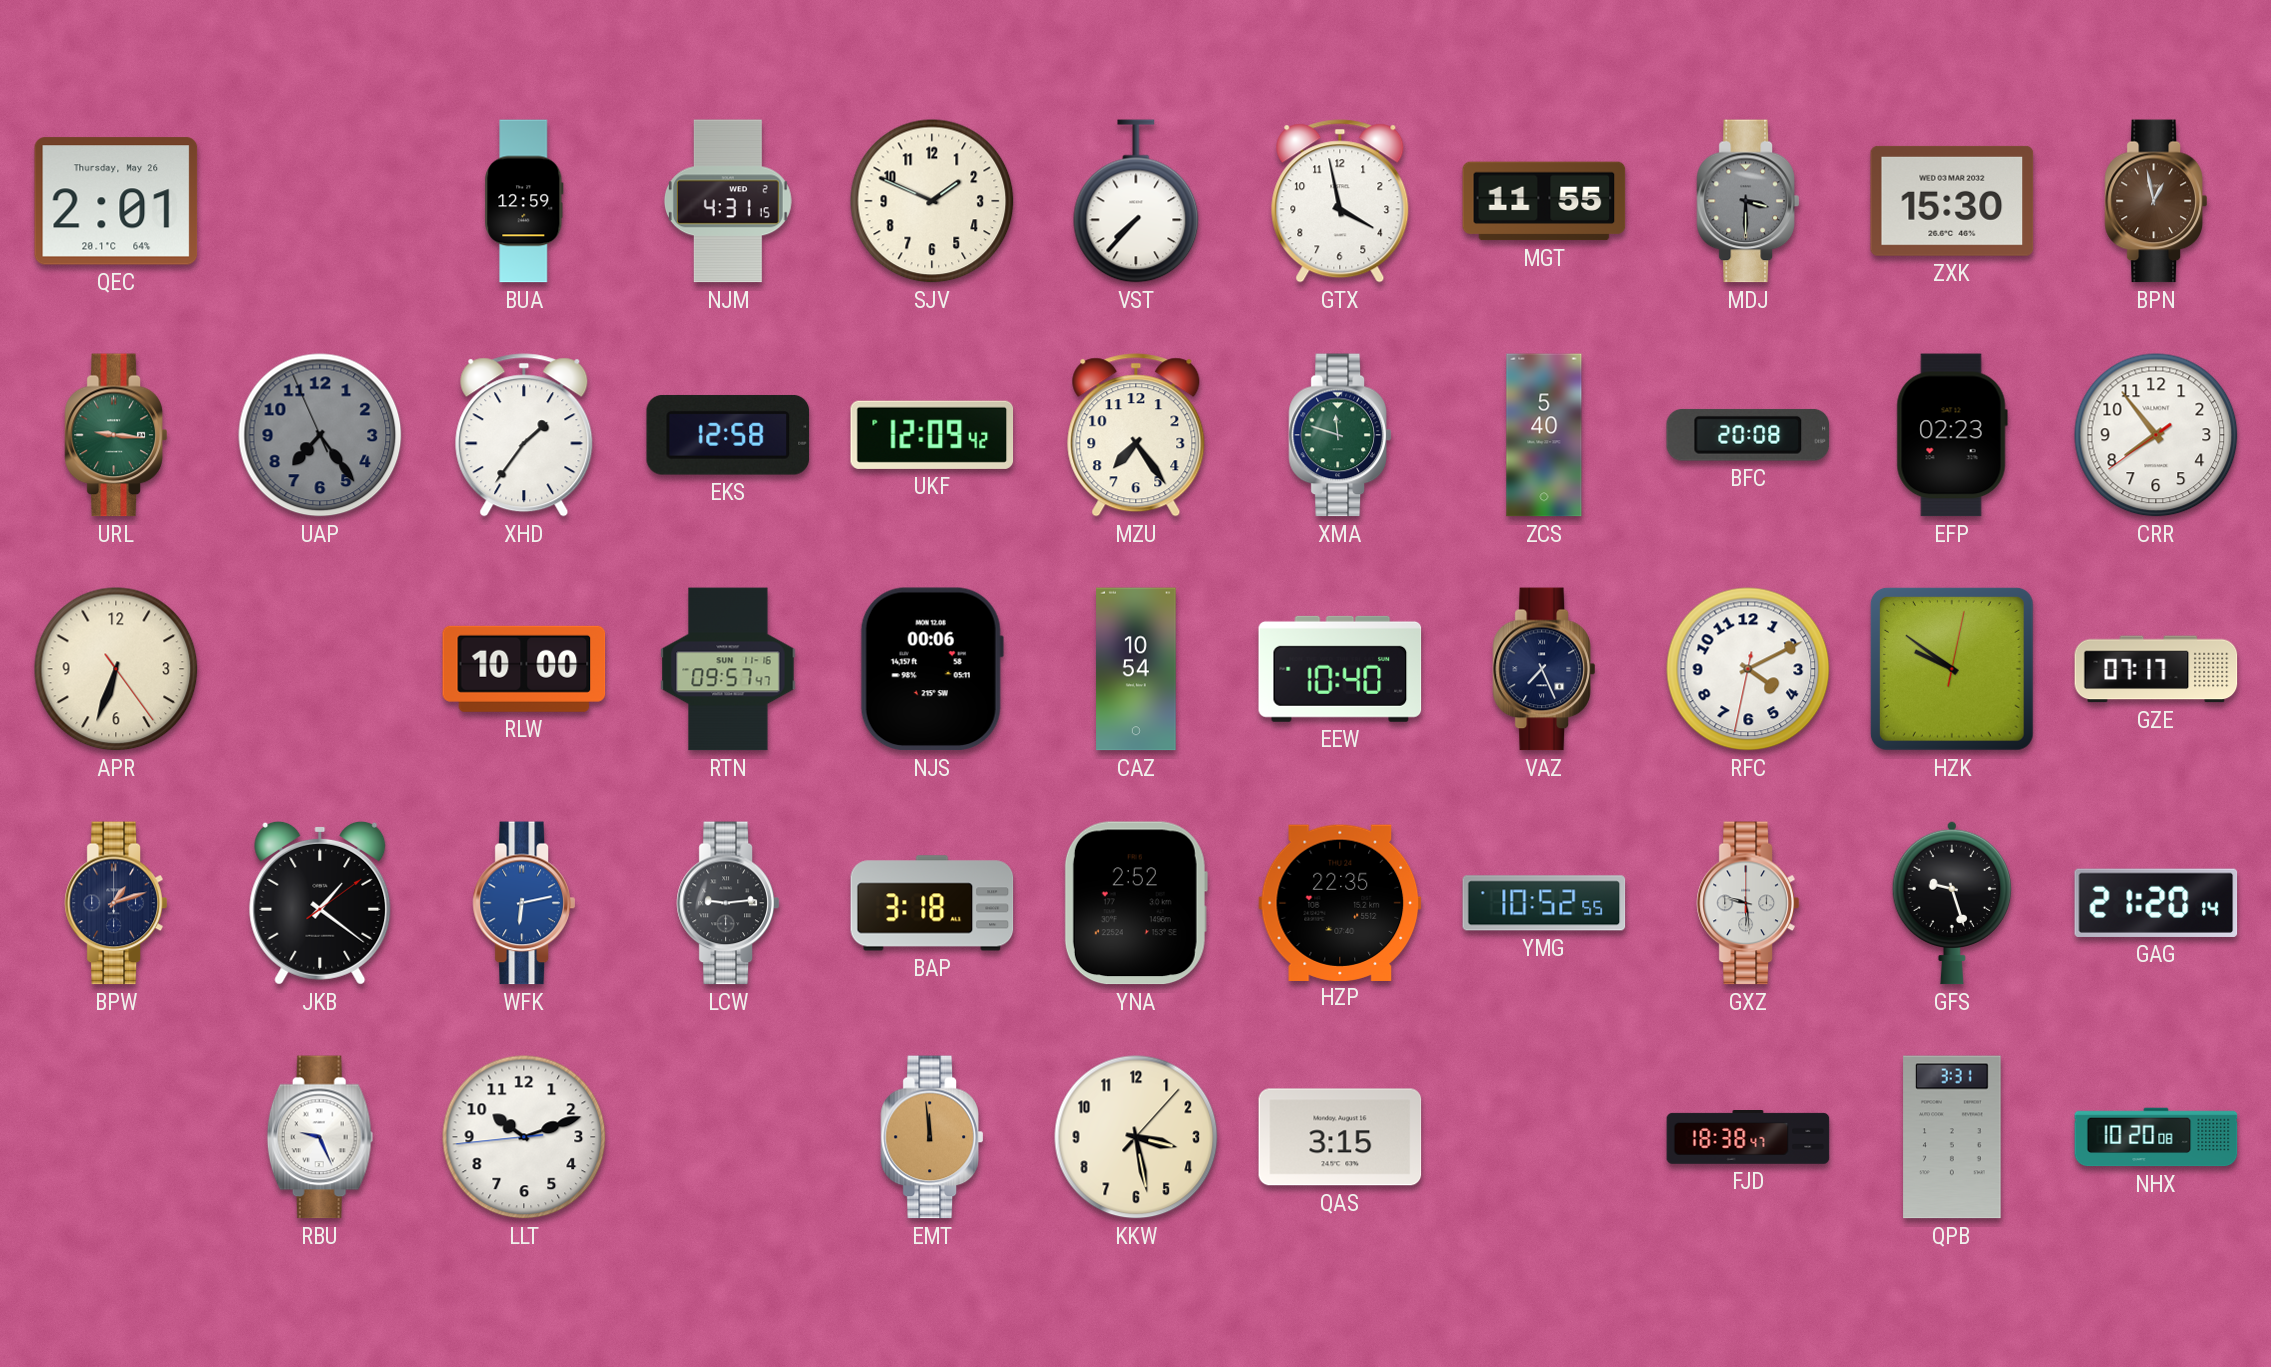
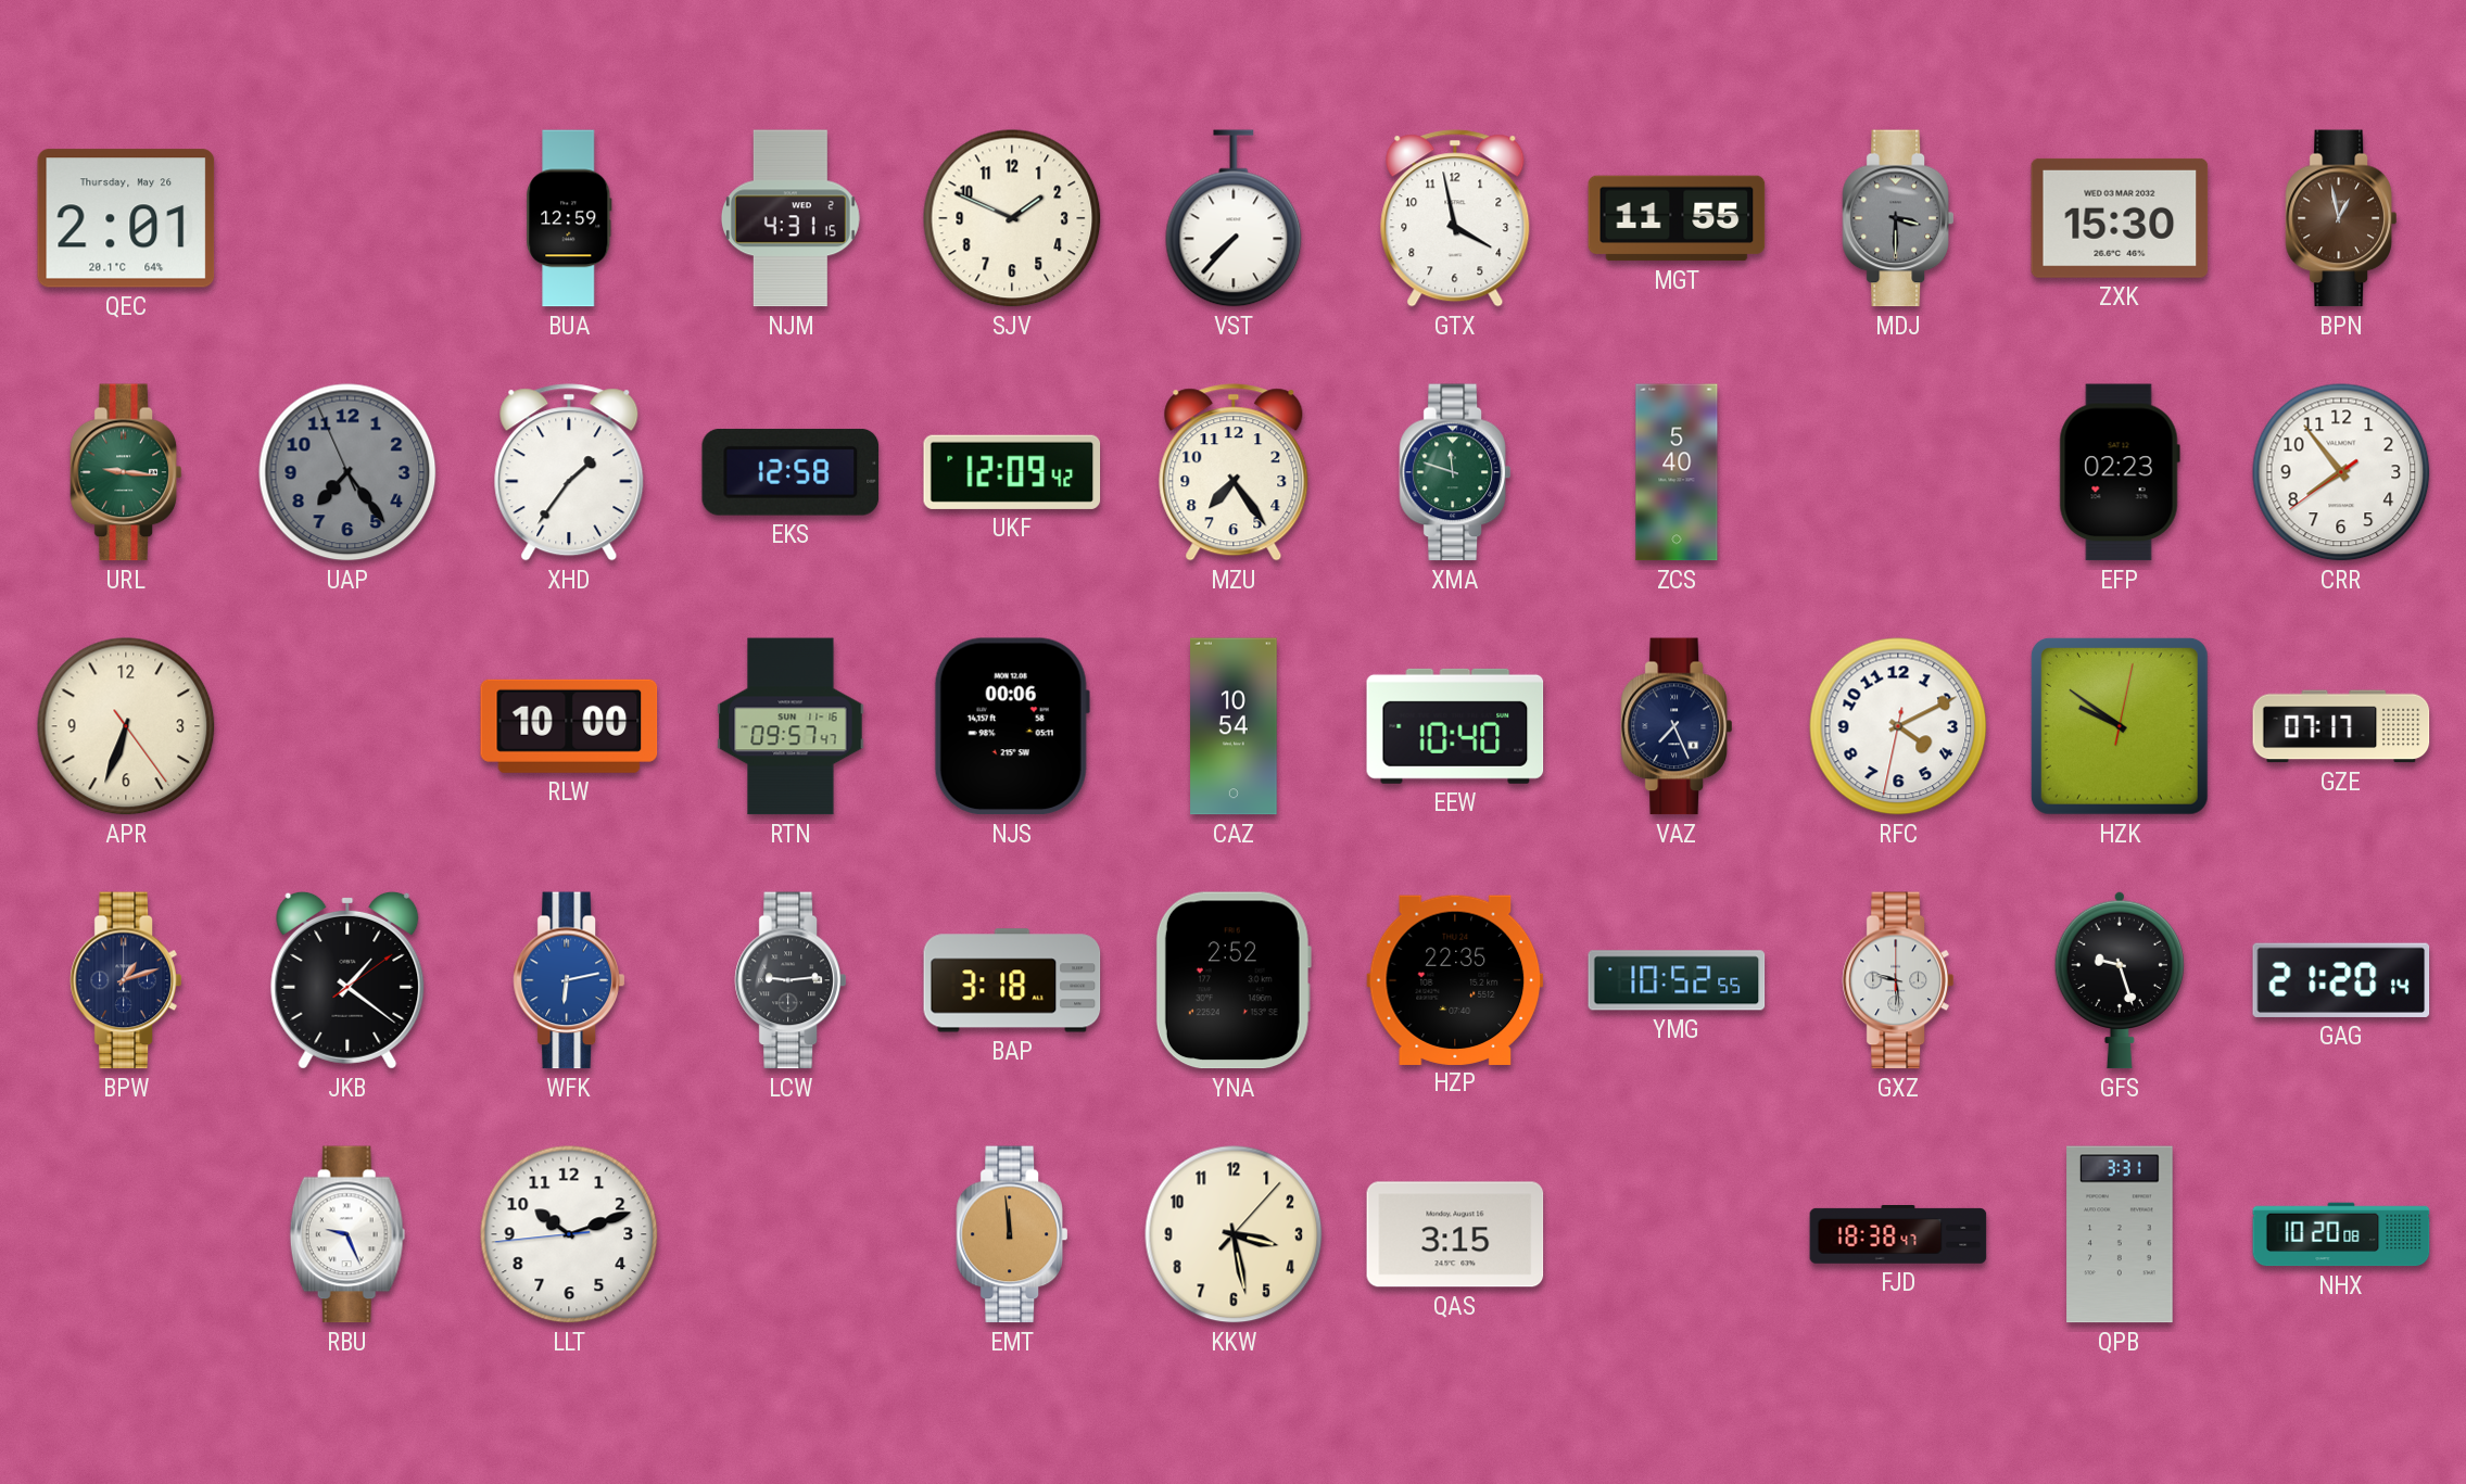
BFC: 20:08 -> none (1748, 435)
